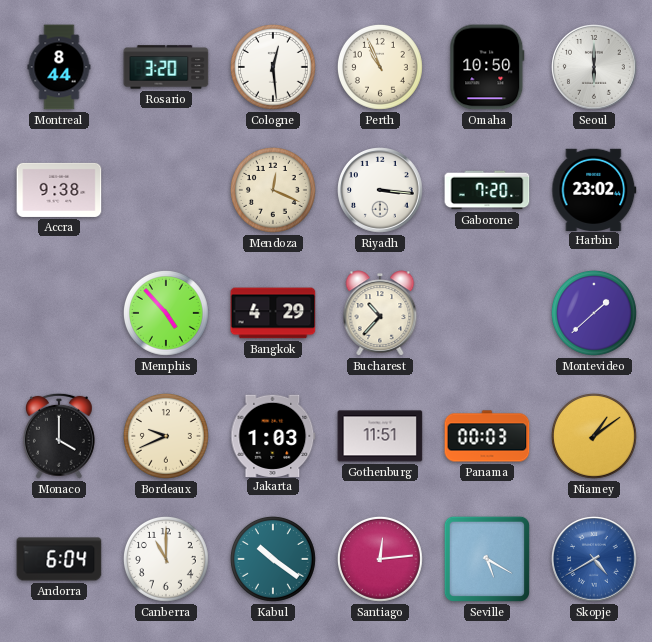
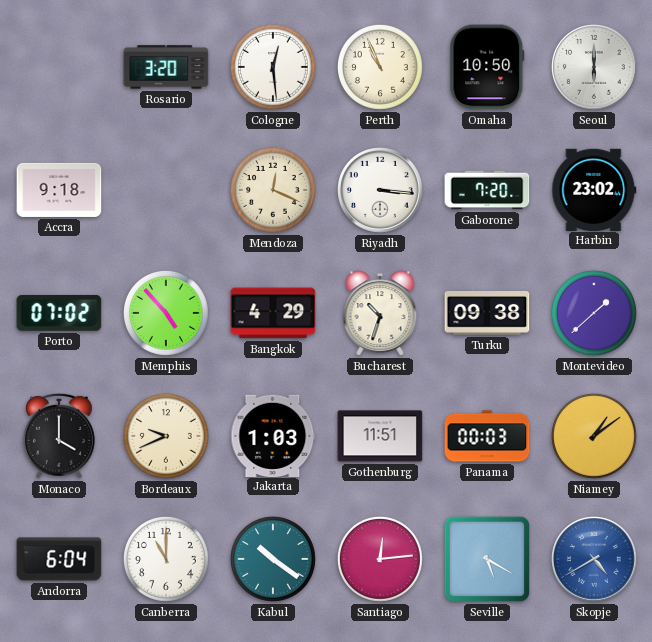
Montreal: 8:44 -> none (59, 67)
Accra: 9:38 -> 9:18 (59, 190)
Porto: none -> 07:02 (59, 313)
Bucharest: 10:37 -> 10:33 (380, 313)
Turku: none -> 09:38 (487, 313)
